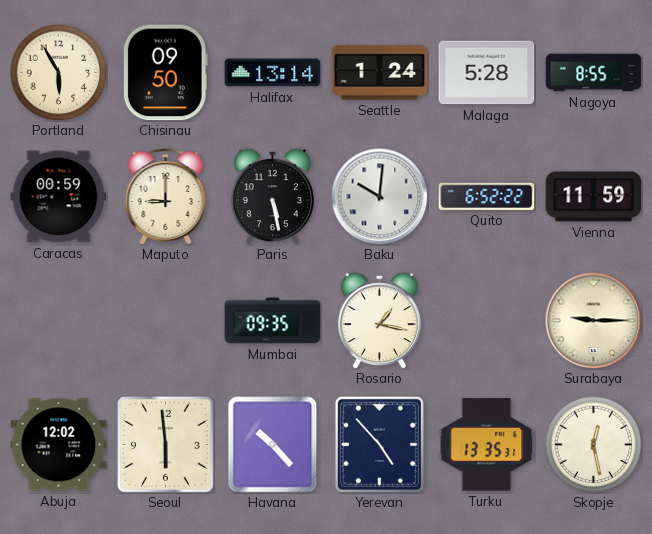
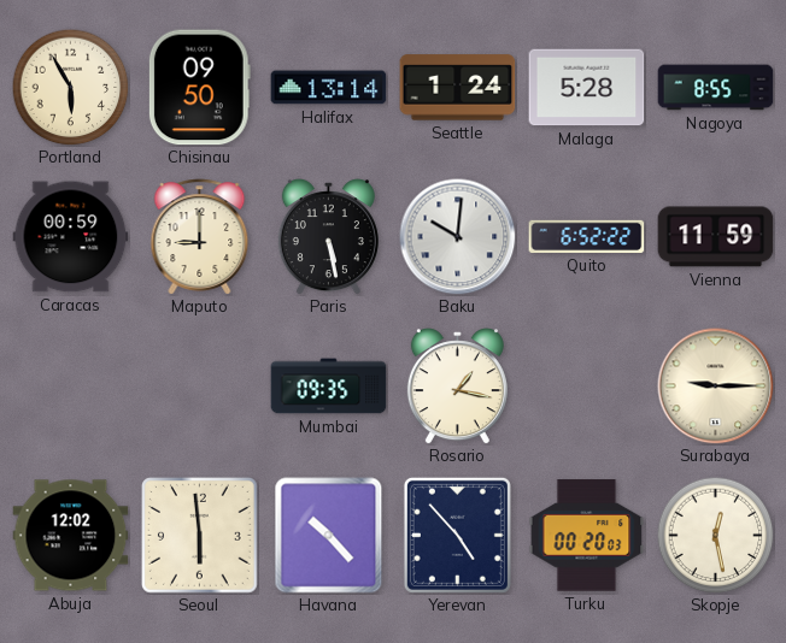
Turku: 13:35 -> 00:20 (587, 536)
